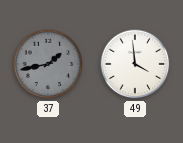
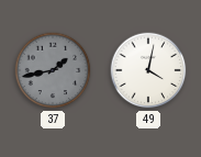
49: 3:59 -> 4:02 (148, 70)
